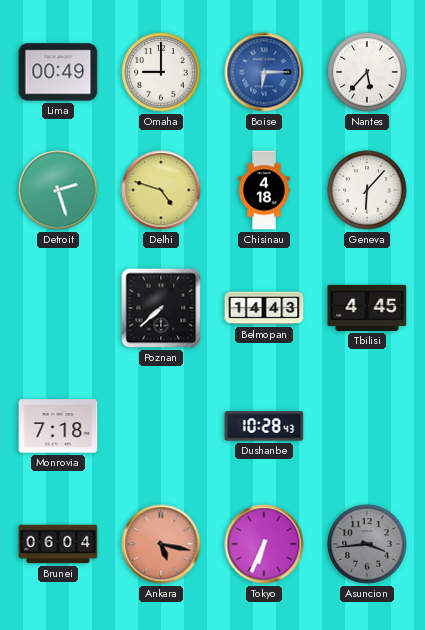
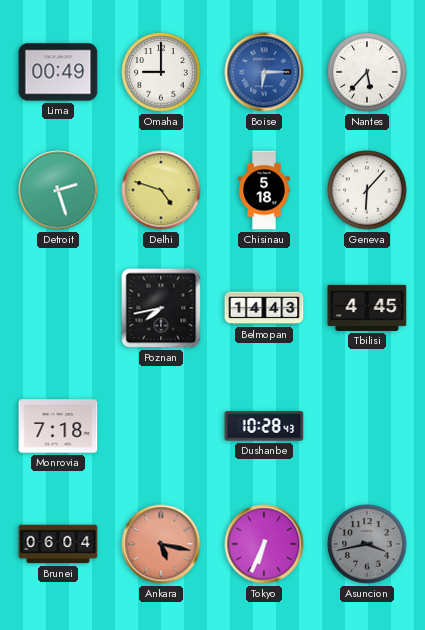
Chisinau: 4:18 -> 5:18 (264, 190)
Poznan: 7:38 -> 7:43 (161, 308)
Asuncion: 3:44 -> 3:43 (367, 544)
